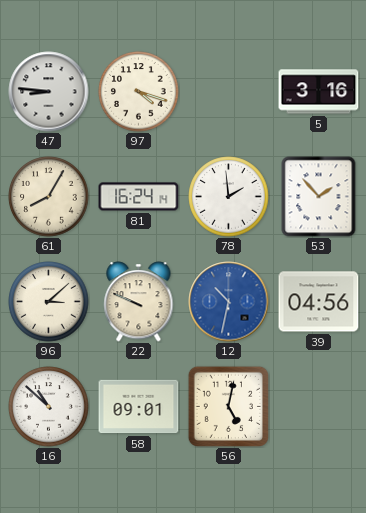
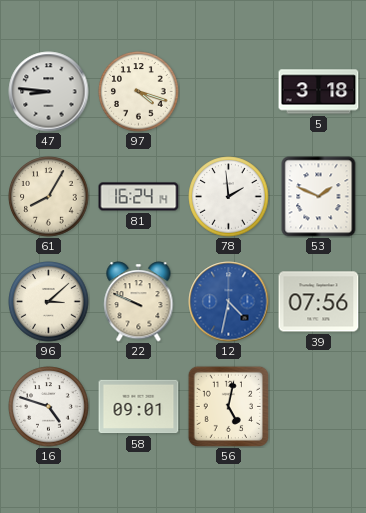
5: 3:16 -> 3:18 (319, 92)
53: 1:53 -> 1:49 (319, 197)
12: 10:32 -> 4:32 (229, 302)
39: 04:56 -> 07:56 (319, 302)
16: 10:52 -> 4:48 (49, 407)
